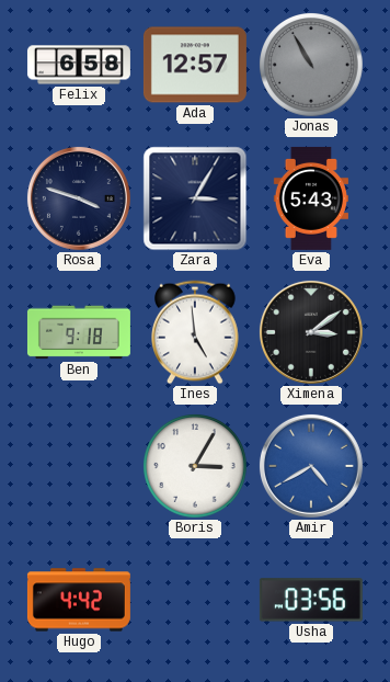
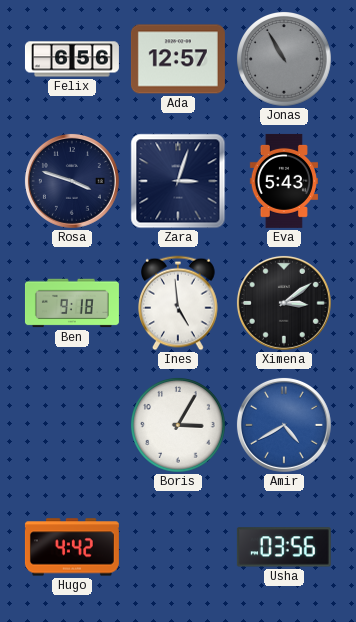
Felix: 6:58 -> 6:56 (72, 59)
Zara: 3:05 -> 3:03 (178, 181)
